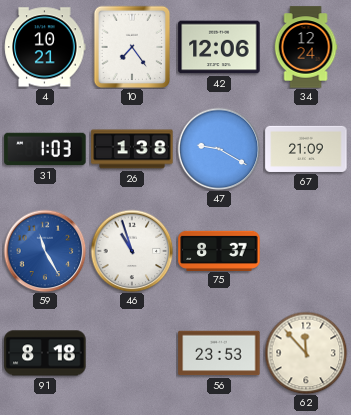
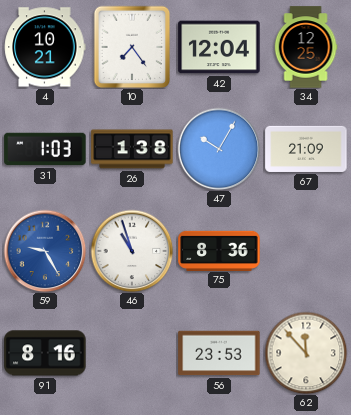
42: 12:06 -> 12:04 (219, 47)
34: 12:24 -> 12:25 (306, 47)
47: 9:20 -> 10:05 (219, 149)
59: 11:25 -> 9:25 (45, 251)
75: 8:37 -> 8:36 (219, 250)
91: 8:18 -> 8:16 (45, 353)
